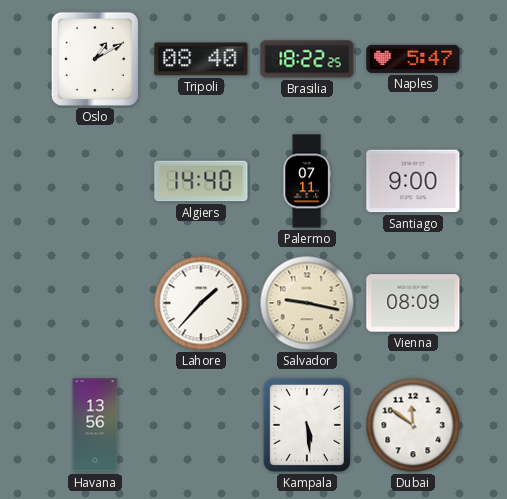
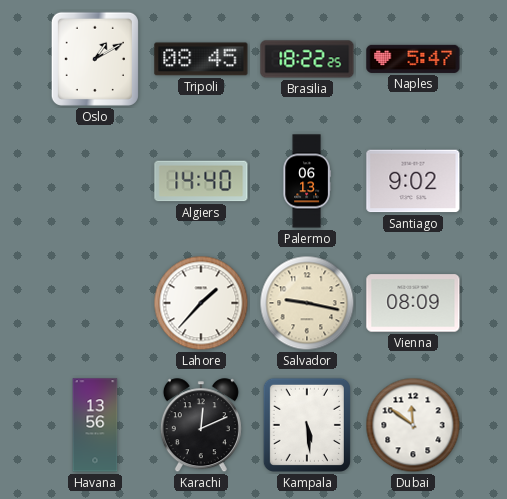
Tripoli: 08:40 -> 08:45 (201, 59)
Palermo: 07:11 -> 06:13 (307, 181)
Santiago: 9:00 -> 9:02 (413, 181)
Karachi: none -> 12:11 (201, 426)
